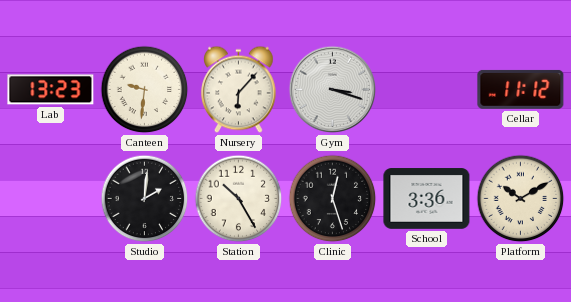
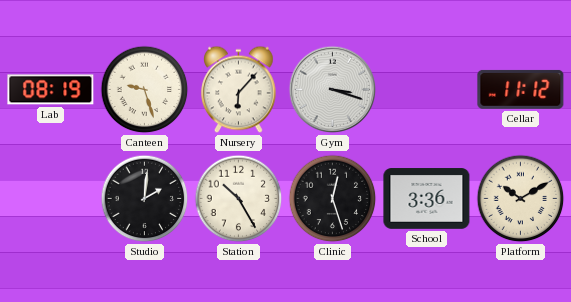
Lab: 13:23 -> 08:19 (51, 90)
Canteen: 9:31 -> 9:27 (145, 90)
